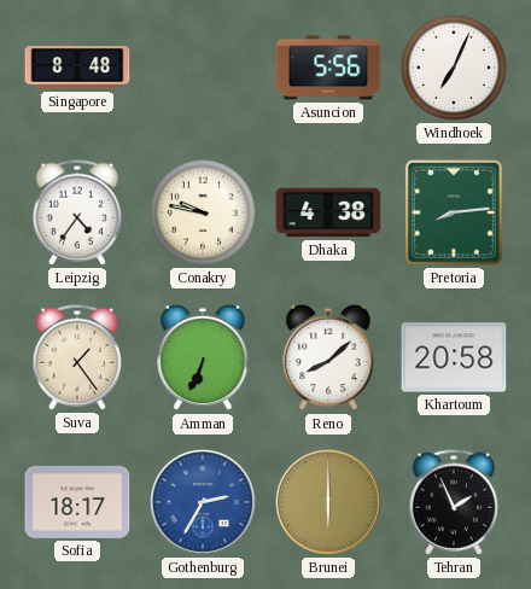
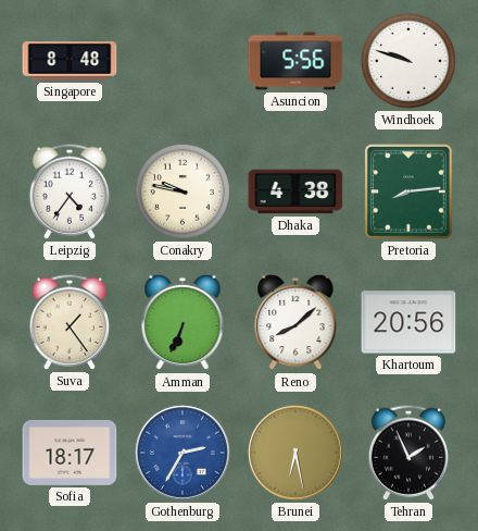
Windhoek: 7:04 -> 9:48 (408, 61)
Khartoum: 20:58 -> 20:56 (408, 322)
Brunei: 6:00 -> 6:28 (295, 453)
